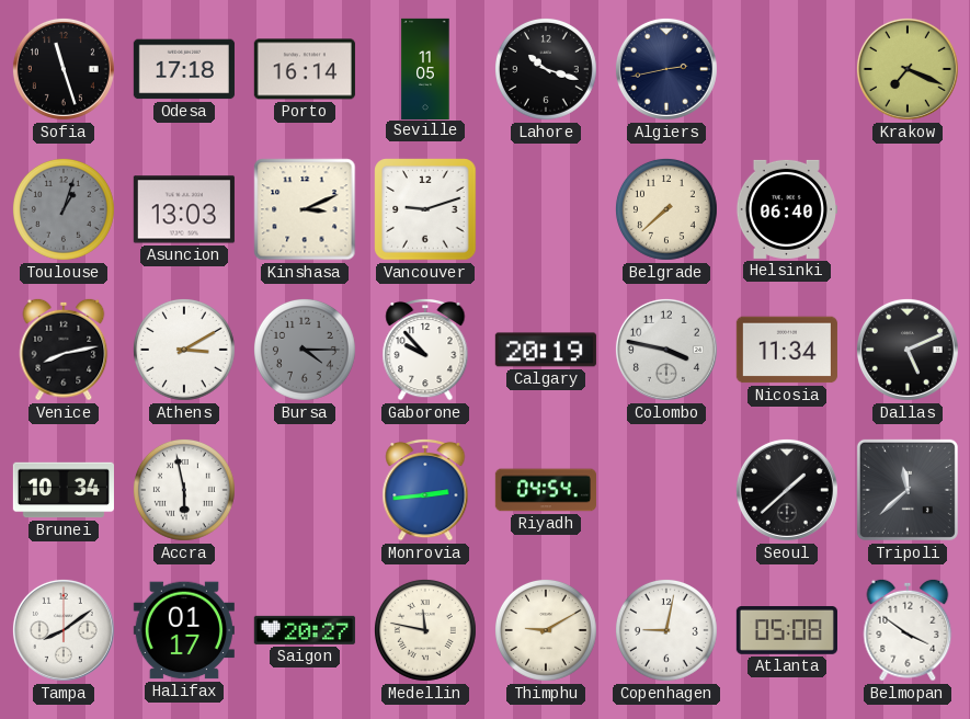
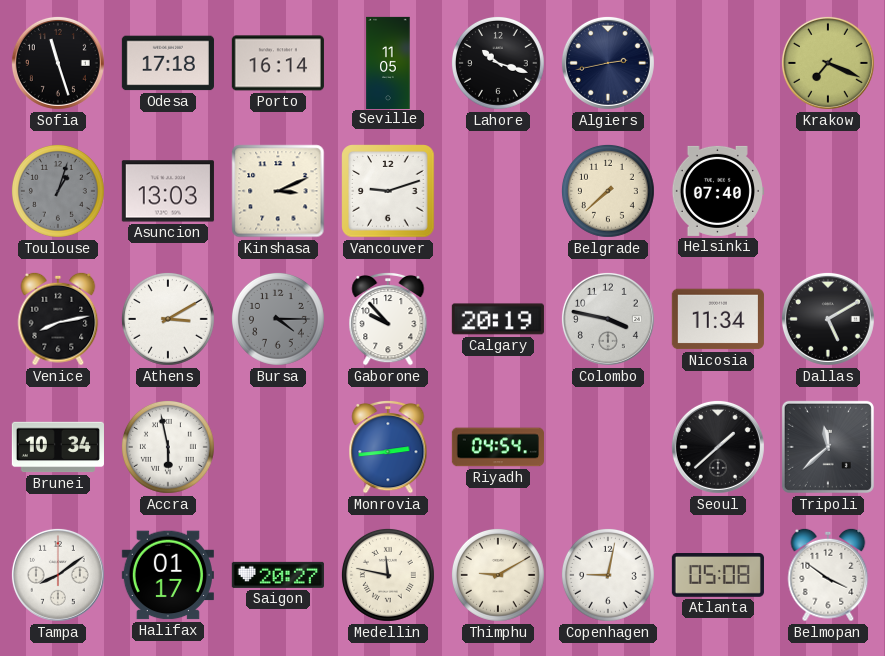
Helsinki: 06:40 -> 07:40 (717, 191)
Dallas: 5:11 -> 5:10 (828, 319)
